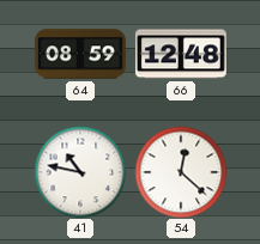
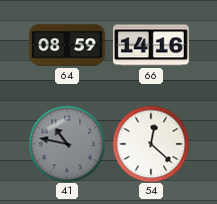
66: 12:48 -> 14:16 (151, 45)
41 dial: white -> grey (67, 144)
